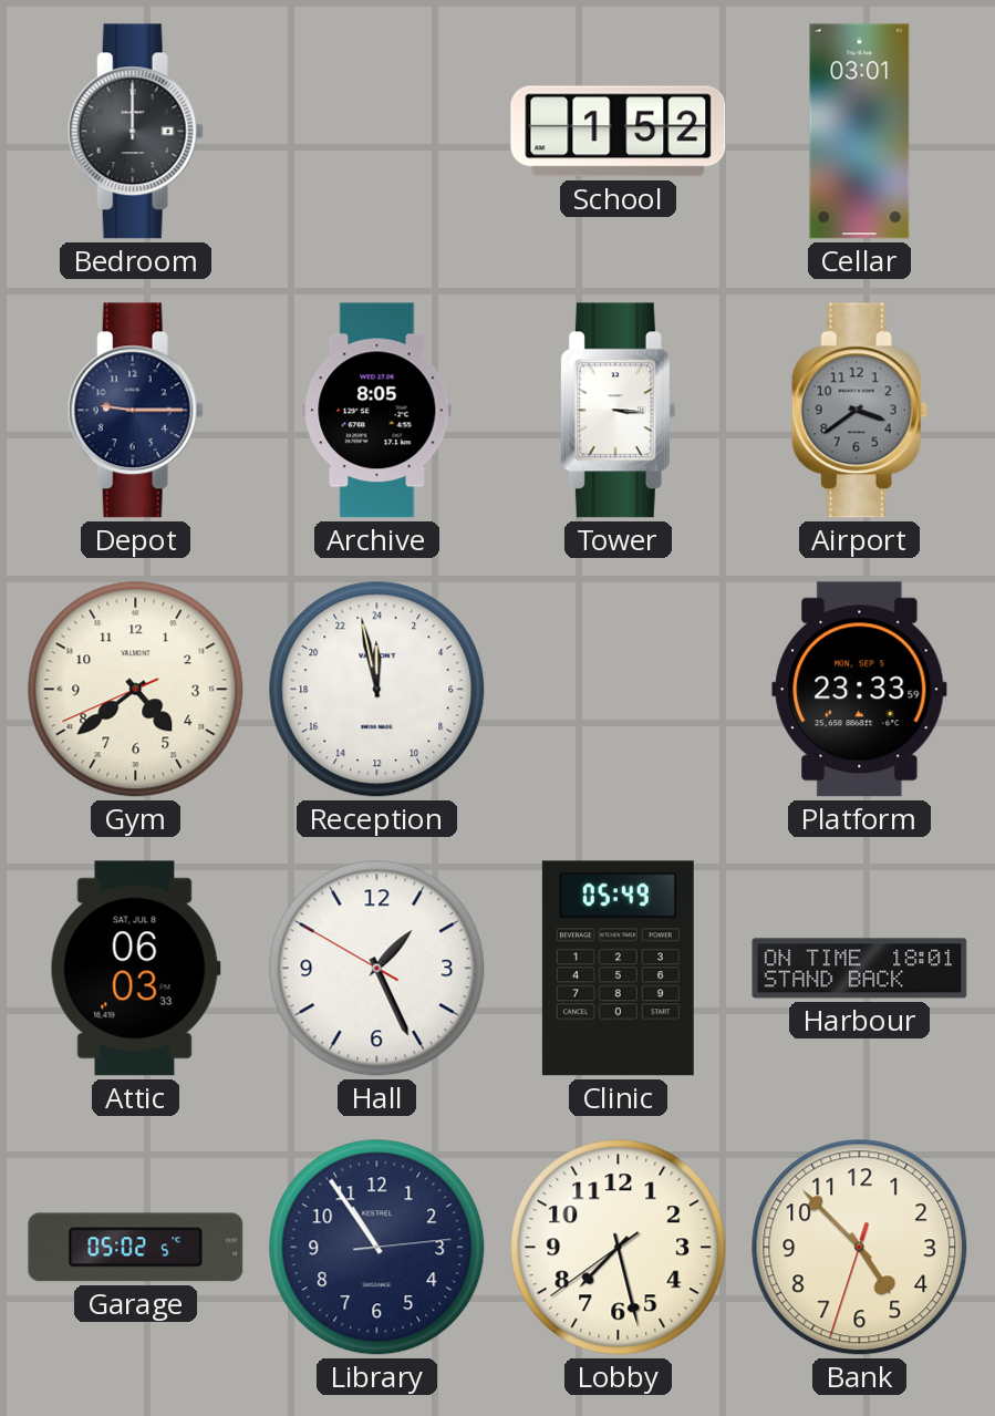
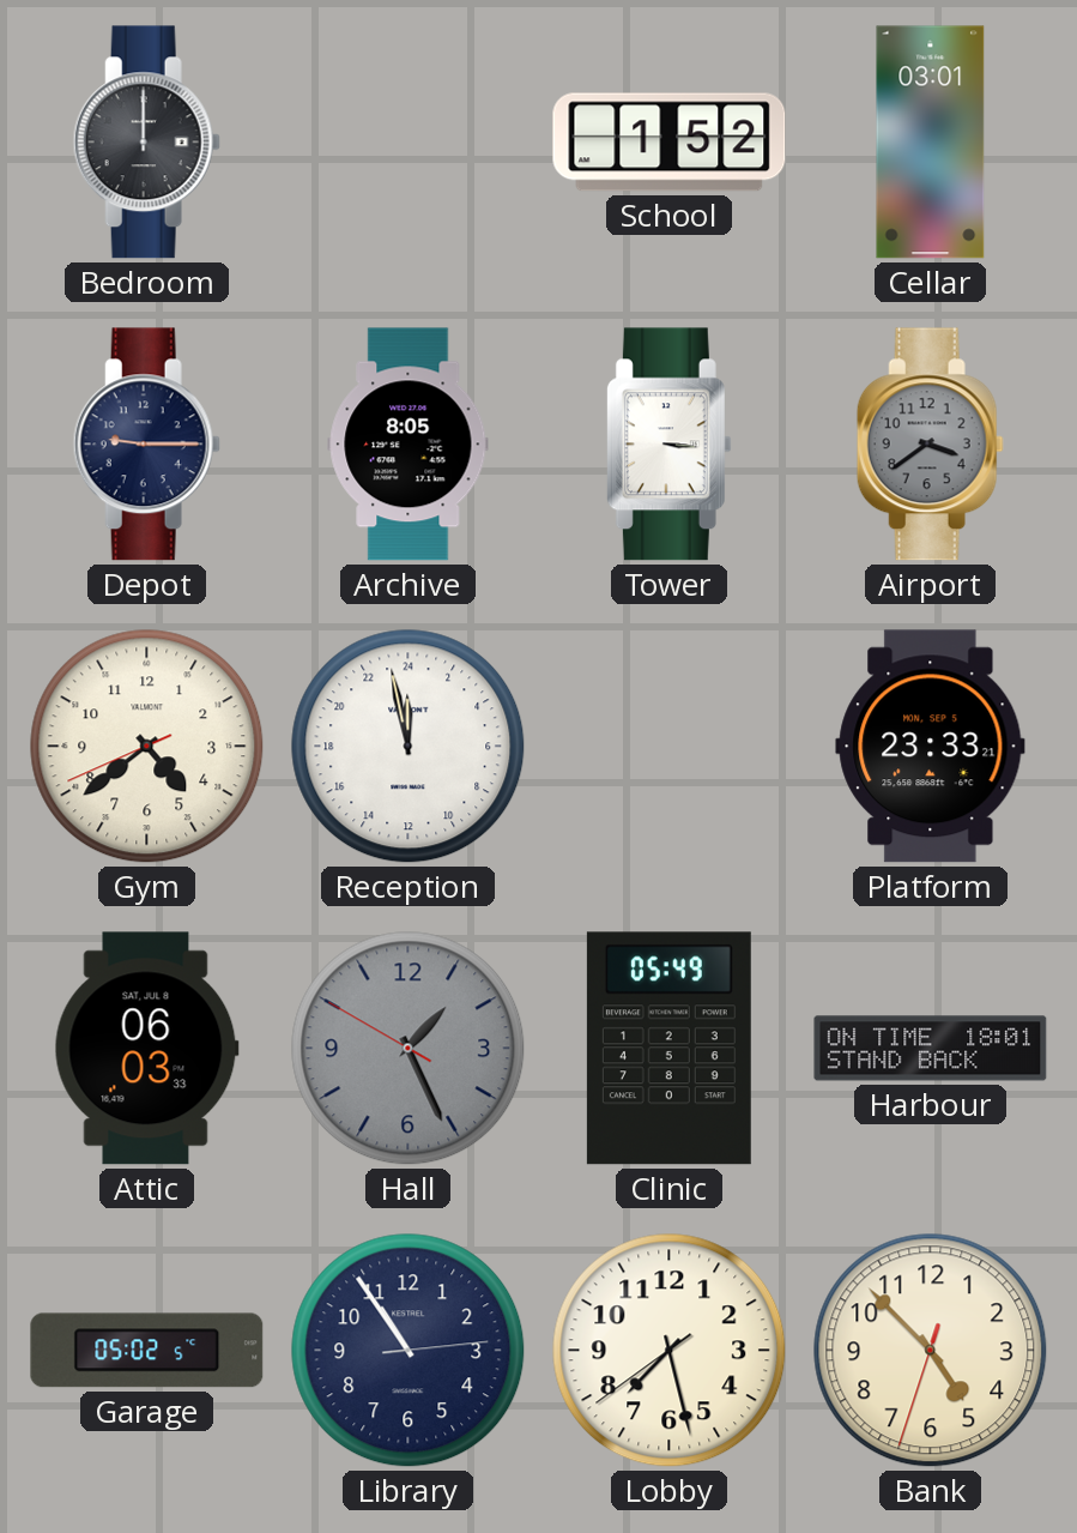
Platform: 23:33:59 -> 23:33:21 (931, 747)
Hall dial: white -> grey (409, 1049)
